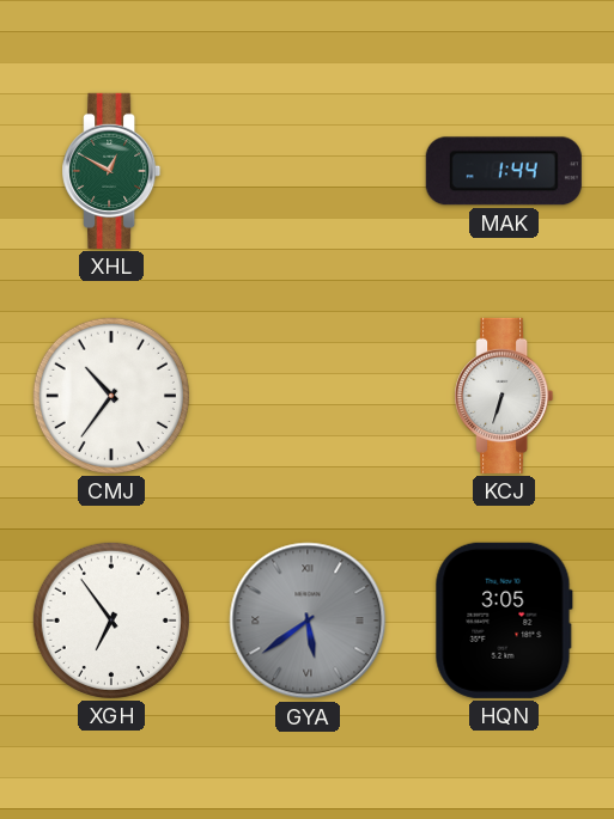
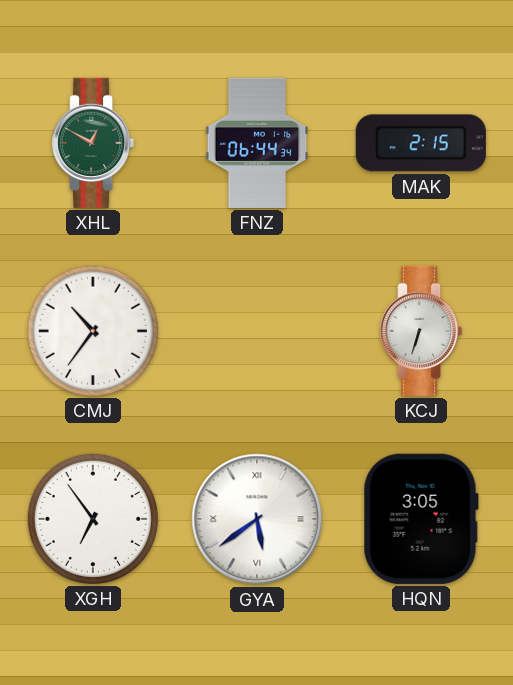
FNZ: none -> 06:44 (257, 143)
MAK: 1:44 -> 2:15 (421, 143)
GYA dial: grey -> white (257, 519)
